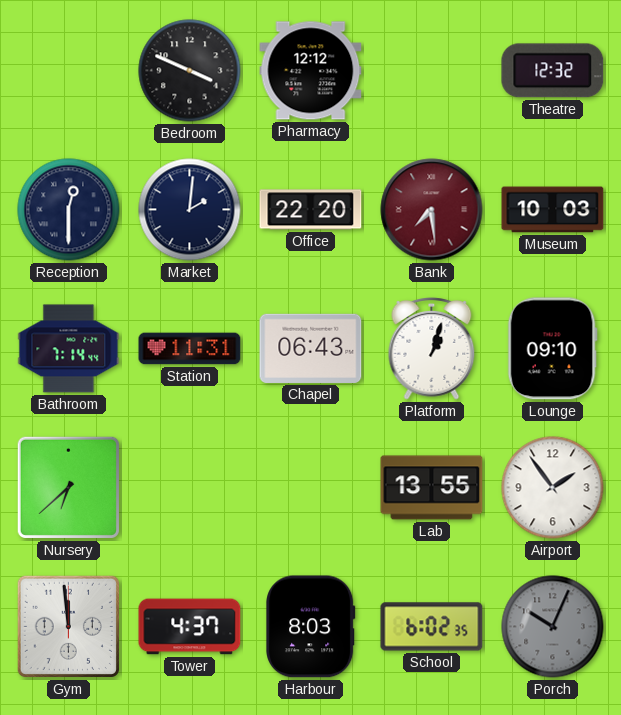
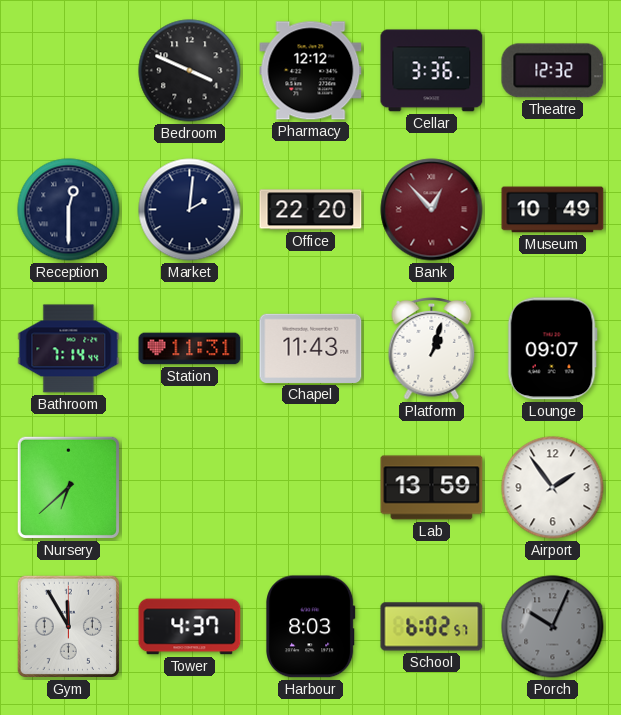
Cellar: none -> 3:36 (432, 71)
Bank: 7:29 -> 12:53 (432, 210)
Museum: 10:03 -> 10:49 (553, 210)
Chapel: 06:43 -> 11:43 (311, 348)
Lounge: 09:10 -> 09:07 (552, 349)
Lab: 13:55 -> 13:59 (432, 488)
Gym: 11:59 -> 11:55 (68, 626)
School: 6:02:35 -> 6:02:57 (432, 627)
